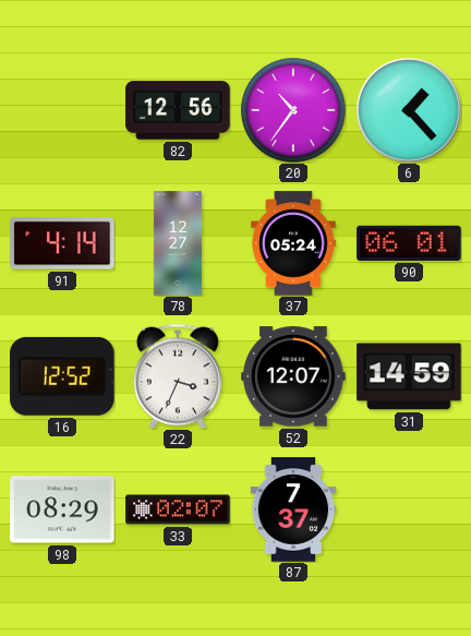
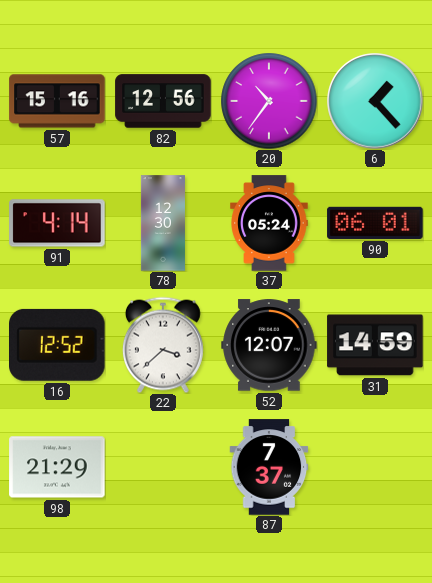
57: none -> 15:16 (57, 101)
78: 12:27 -> 12:30 (163, 223)
22: 3:34 -> 3:38 (163, 345)
98: 08:29 -> 21:29 (57, 467)
33: 02:07 -> none (178, 509)
